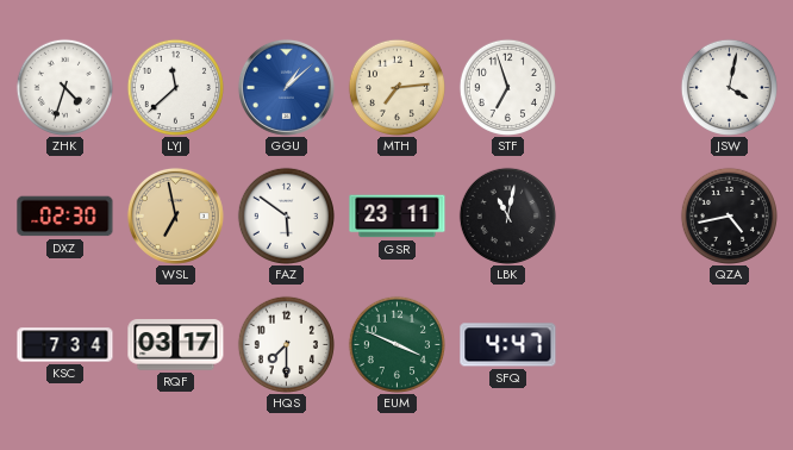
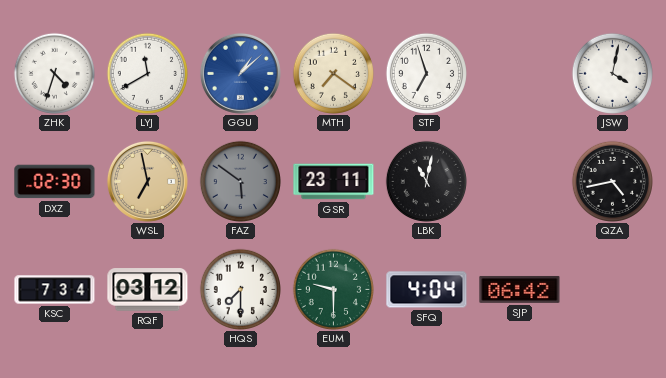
LYJ: 11:38 -> 11:40 (147, 73)
MTH: 7:14 -> 7:21 (333, 73)
FAZ dial: white -> grey (240, 181)
RQF: 03:17 -> 03:12 (148, 290)
EUM: 3:49 -> 9:30 (333, 289)
SFQ: 4:47 -> 4:04 (427, 290)
SJP: none -> 06:42 (520, 289)
